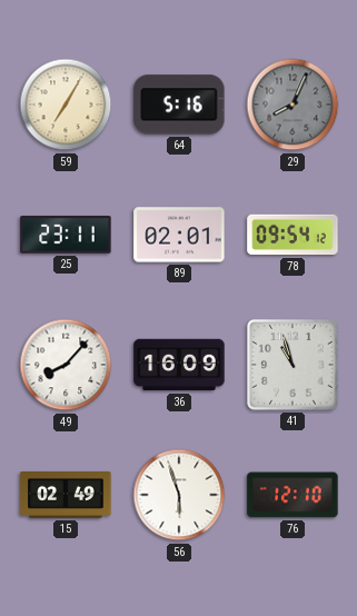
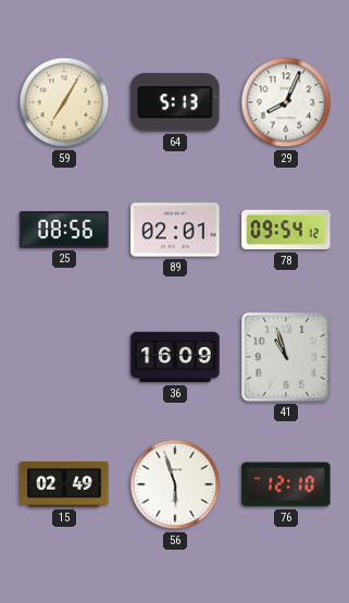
64: 5:16 -> 5:13 (175, 102)
29 dial: grey -> white (286, 102)
25: 23:11 -> 08:56 (64, 230)
49: 8:07 -> none (66, 365)
